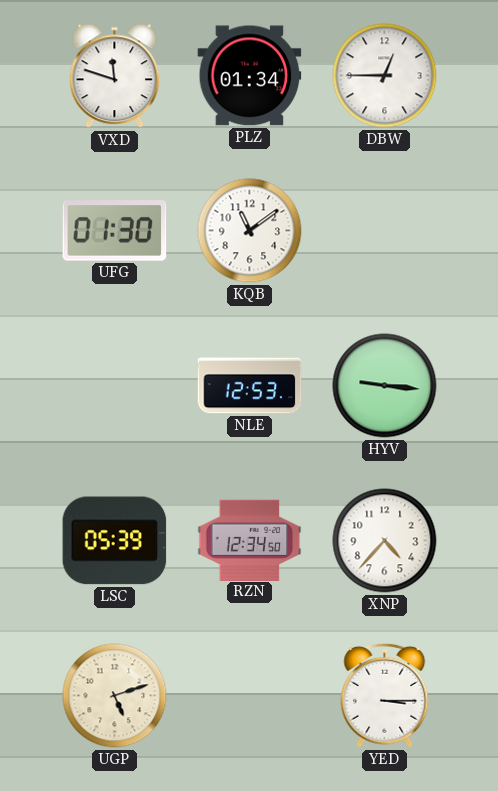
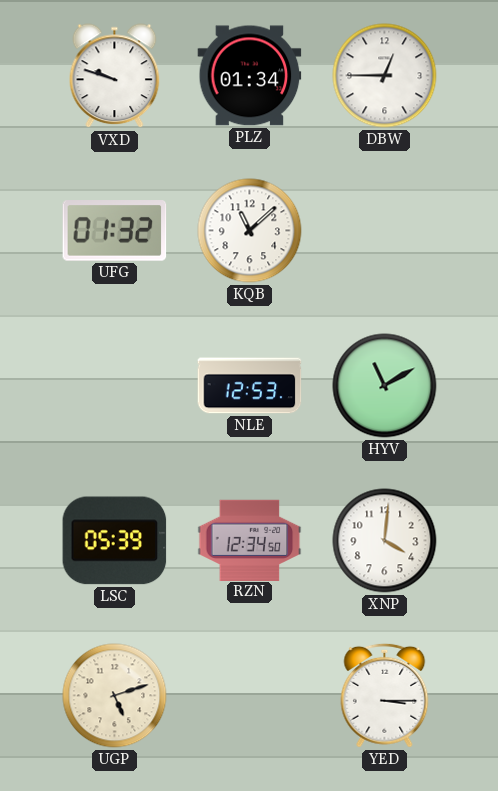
VXD: 11:48 -> 9:48 (115, 76)
UFG: 01:30 -> 01:32 (115, 231)
KQB: 11:09 -> 11:08 (250, 231)
HYV: 9:16 -> 11:10 (385, 386)
XNP: 4:37 -> 4:01 (385, 541)
